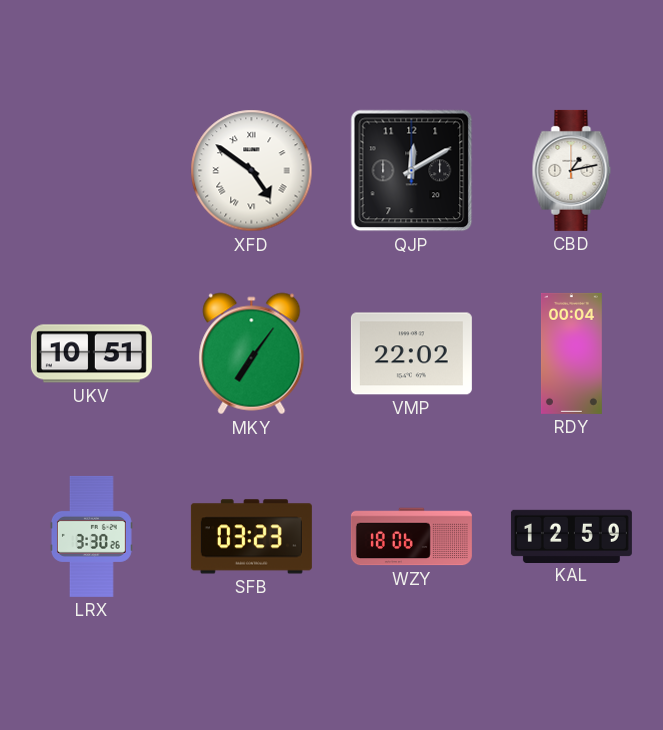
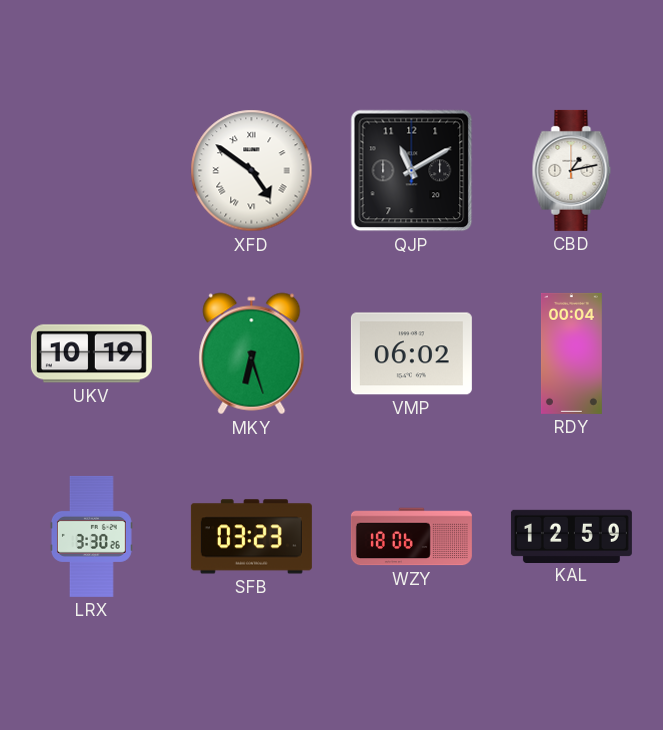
QJP: 12:10 -> 11:10 (412, 171)
UKV: 10:51 -> 10:19 (91, 354)
MKY: 7:06 -> 6:27 (252, 354)
VMP: 22:02 -> 06:02 (411, 354)
